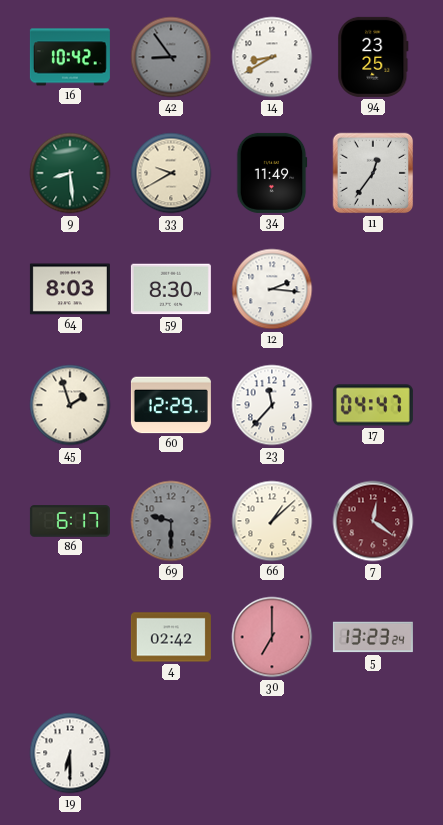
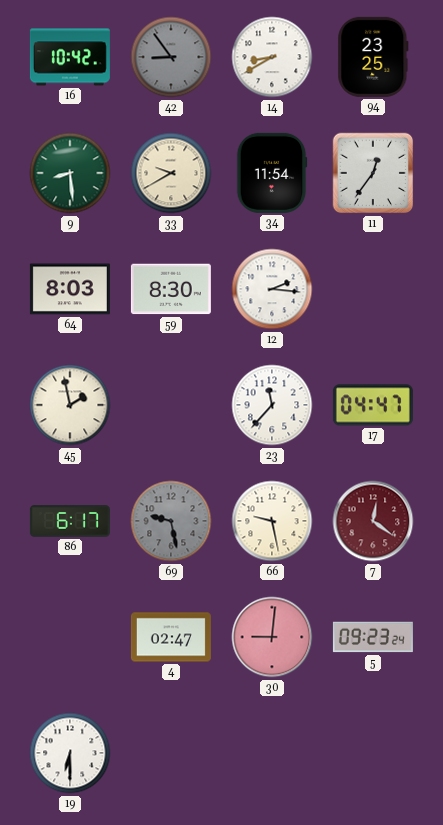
34: 11:49 -> 11:54 (272, 173)
45: 1:57 -> 1:58 (70, 405)
60: 12:29 -> none (171, 405)
69: 9:30 -> 9:28 (171, 521)
66: 1:08 -> 9:28 (272, 521)
4: 02:42 -> 02:47 (171, 637)
30: 7:00 -> 9:01 (272, 637)
5: 13:23 -> 09:23 (373, 637)
